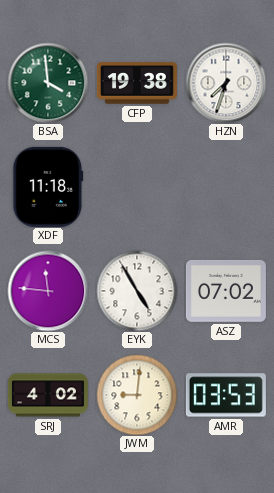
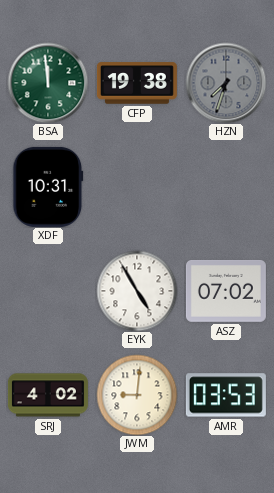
BSA: 3:59 -> 11:59 (48, 83)
HZN dial: white -> grey (226, 83)
XDF: 11:18 -> 10:31 (48, 187)
MCS: 11:46 -> none (48, 291)
